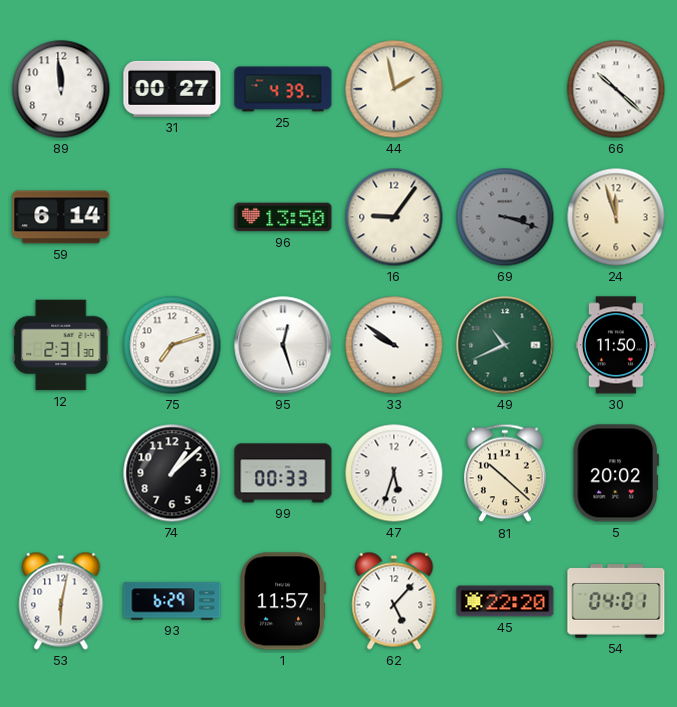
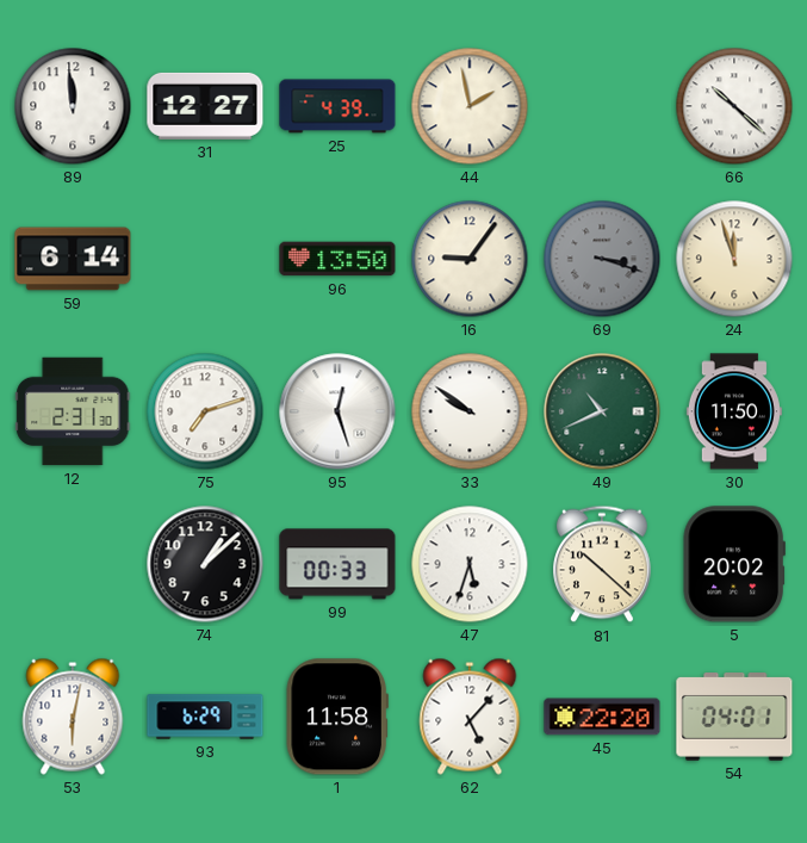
31: 00:27 -> 12:27 (205, 106)
1: 11:57 -> 11:58 (337, 717)
